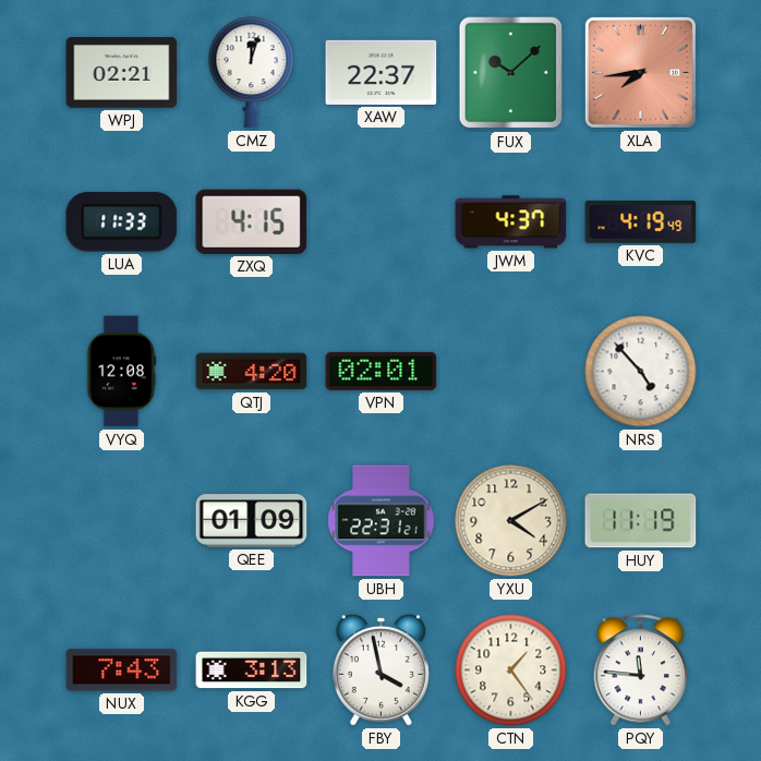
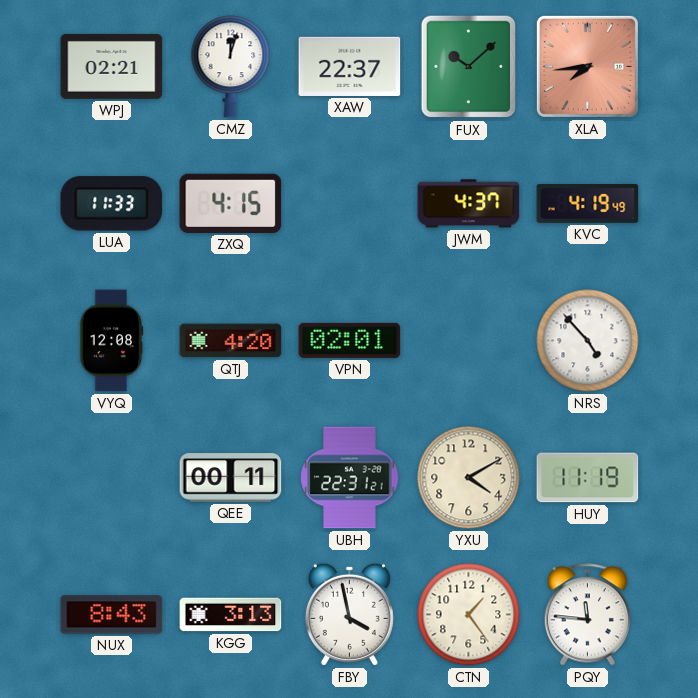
QEE: 01:09 -> 00:11 (231, 478)
NUX: 7:43 -> 8:43 (112, 615)
